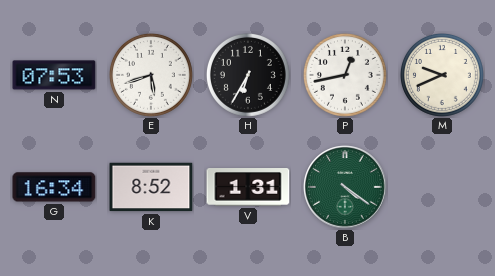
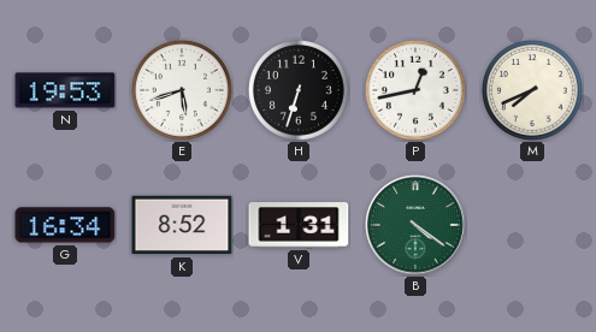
N: 07:53 -> 19:53 (65, 90)
H: 6:35 -> 6:33 (299, 90)
M: 9:41 -> 7:41 (532, 90)
